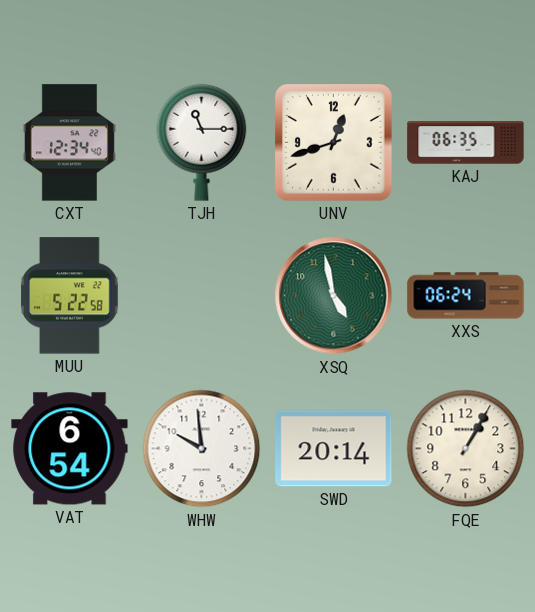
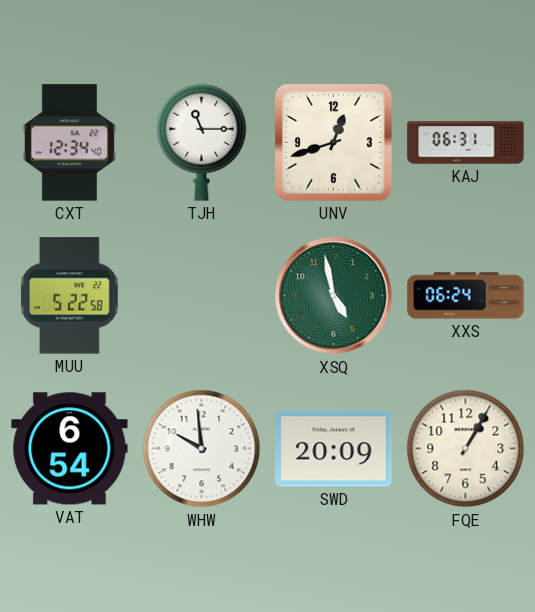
KAJ: 06:35 -> 06:31 (466, 143)
SWD: 20:14 -> 20:09 (334, 449)
